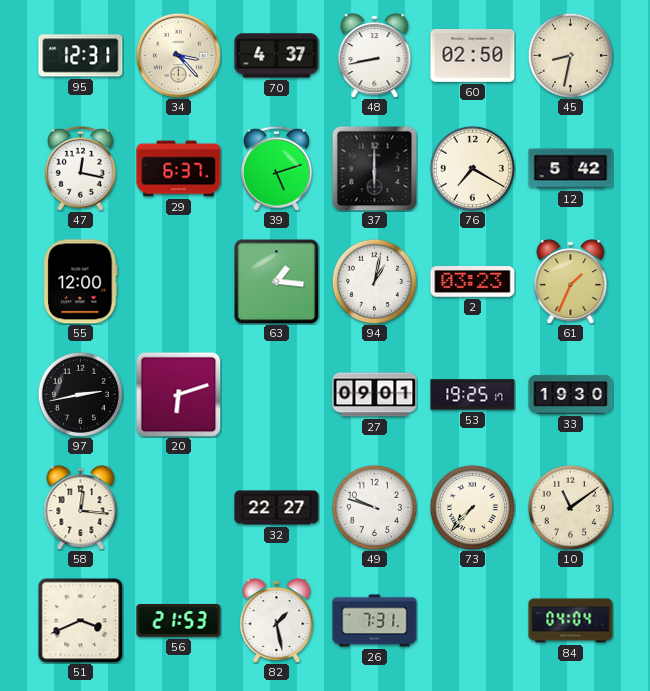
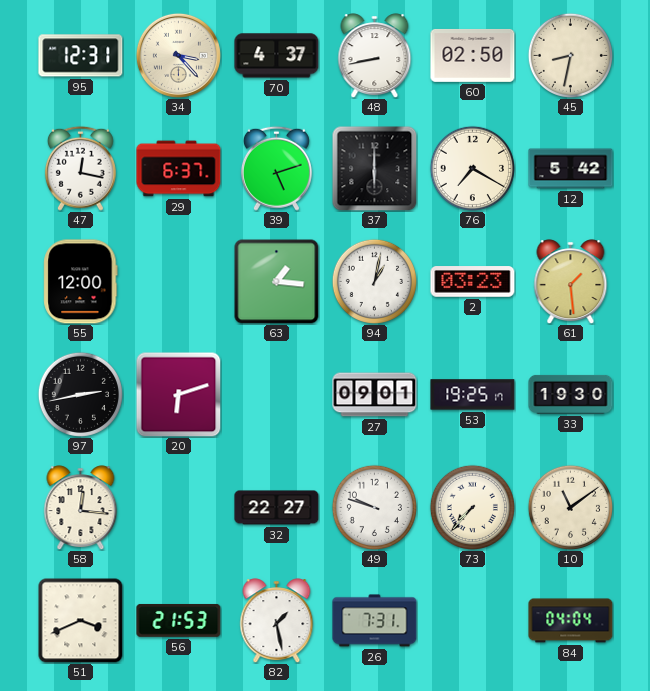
61: 1:34 -> 1:29 (571, 282)
